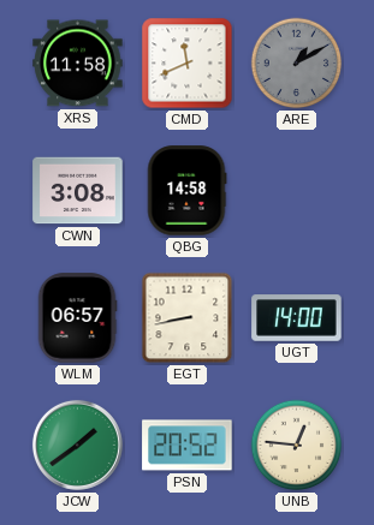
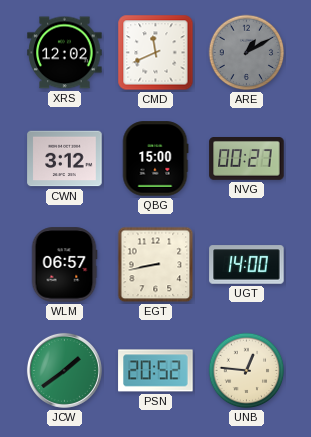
XRS: 11:58 -> 12:02 (65, 53)
CWN: 3:08 -> 3:12 (65, 159)
QBG: 14:58 -> 15:00 (155, 159)
NVG: none -> 00:27 (247, 159)
